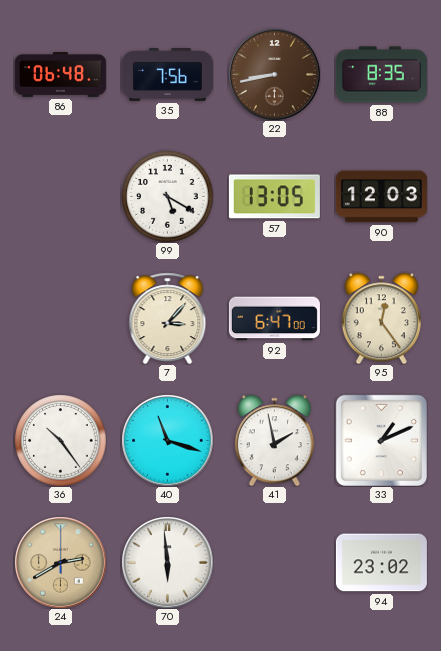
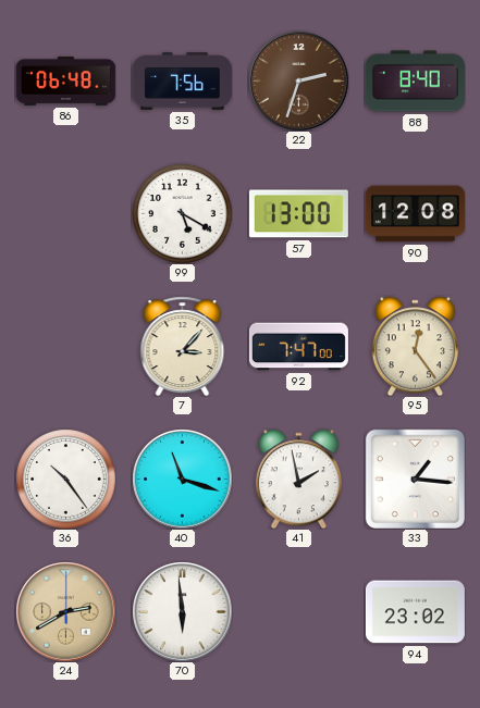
22: 8:43 -> 2:33 (298, 80)
88: 8:35 -> 8:40 (415, 82)
57: 13:05 -> 13:00 (298, 214)
90: 12:03 -> 12:08 (415, 214)
92: 6:47 -> 7:47 (298, 347)
33: 1:11 -> 1:16 (415, 479)
